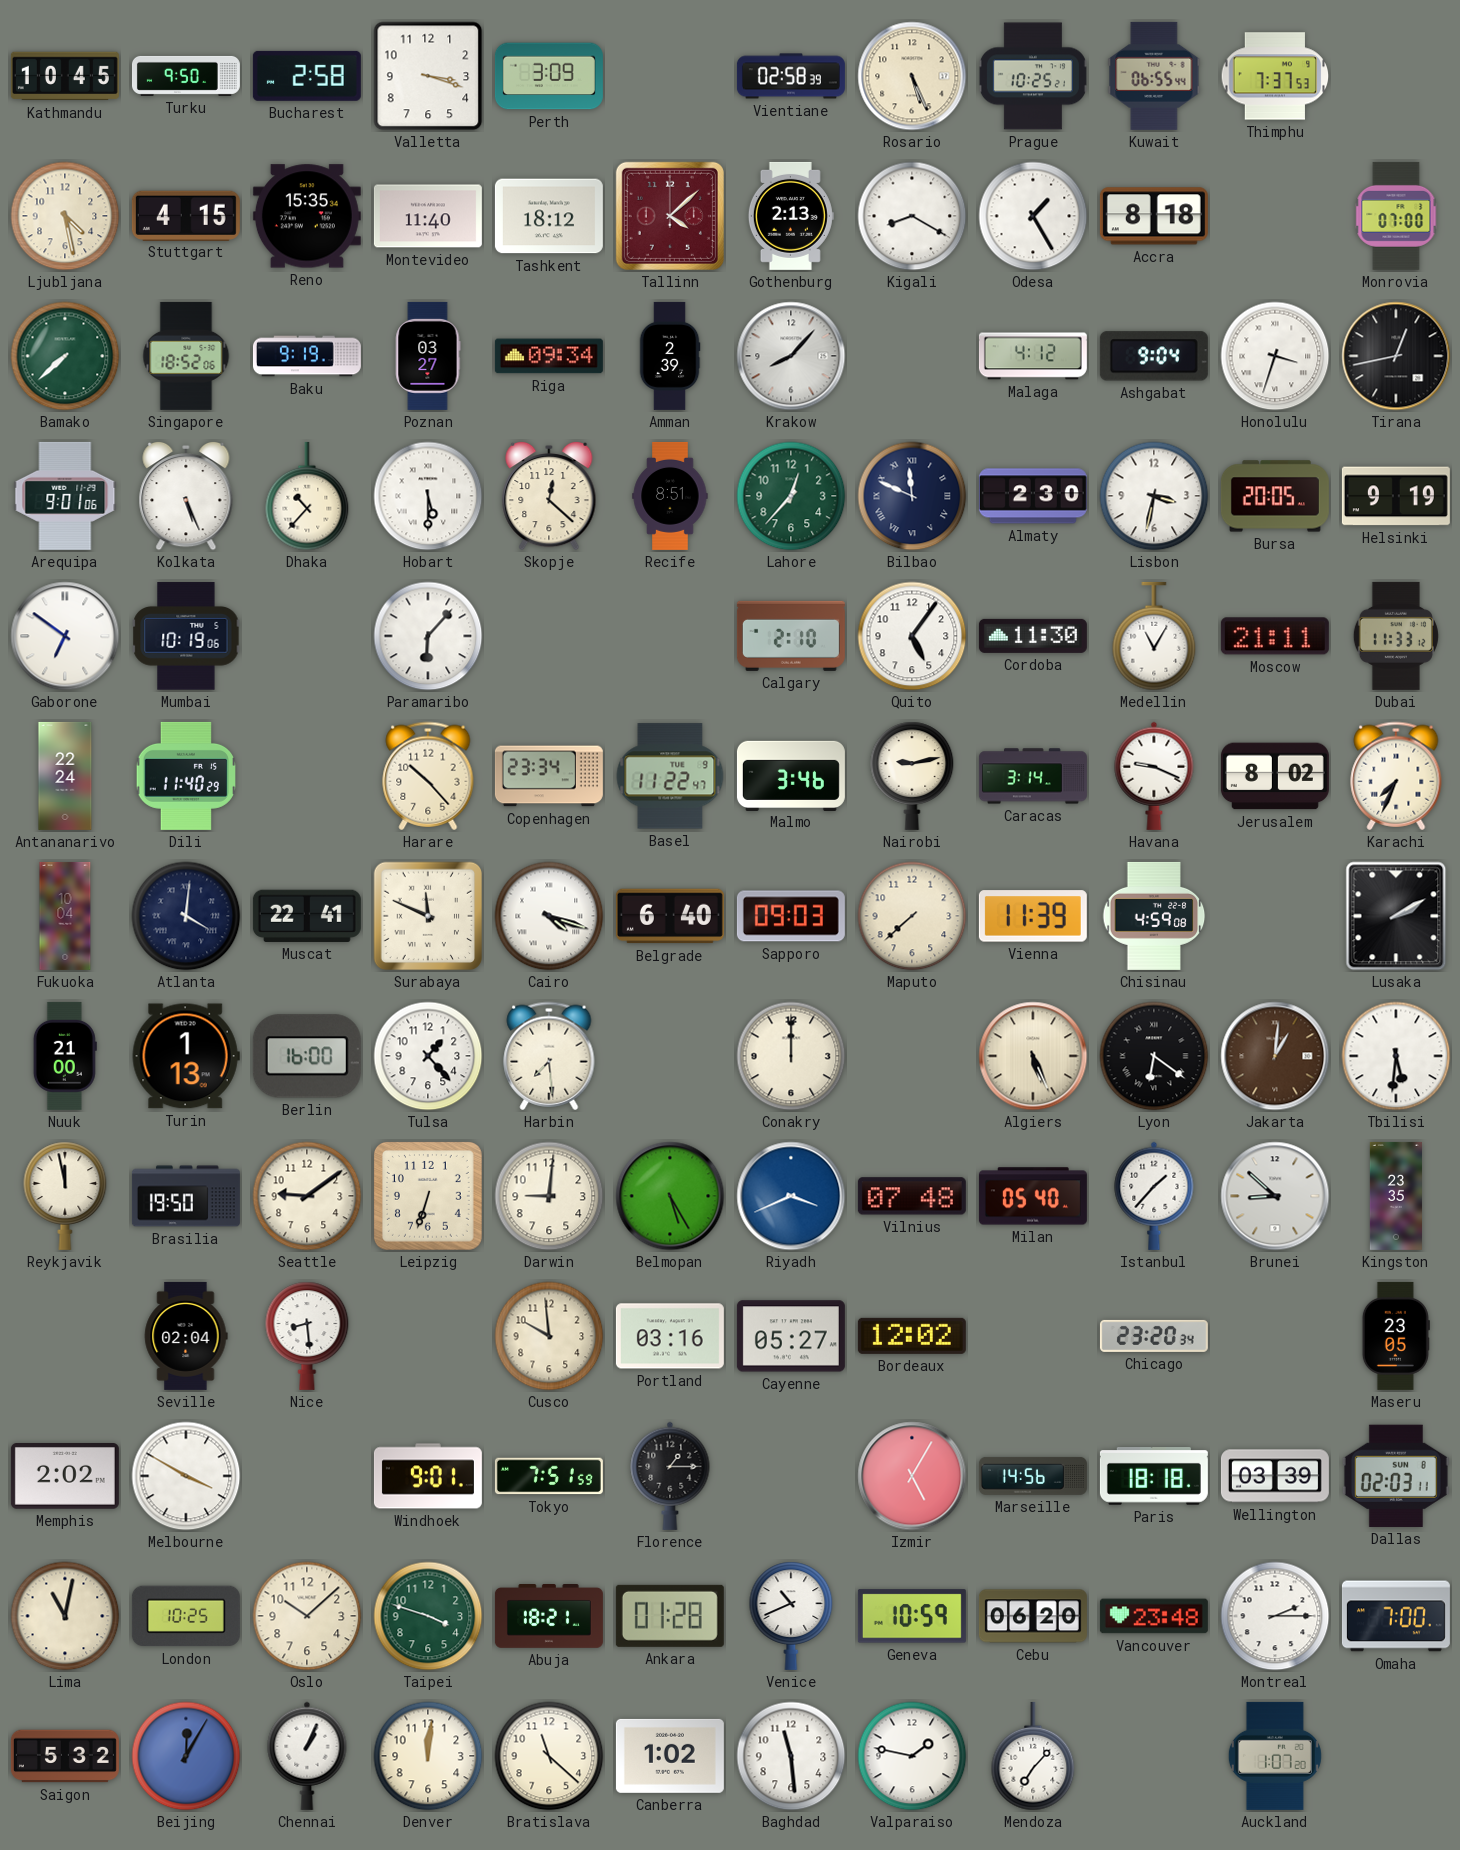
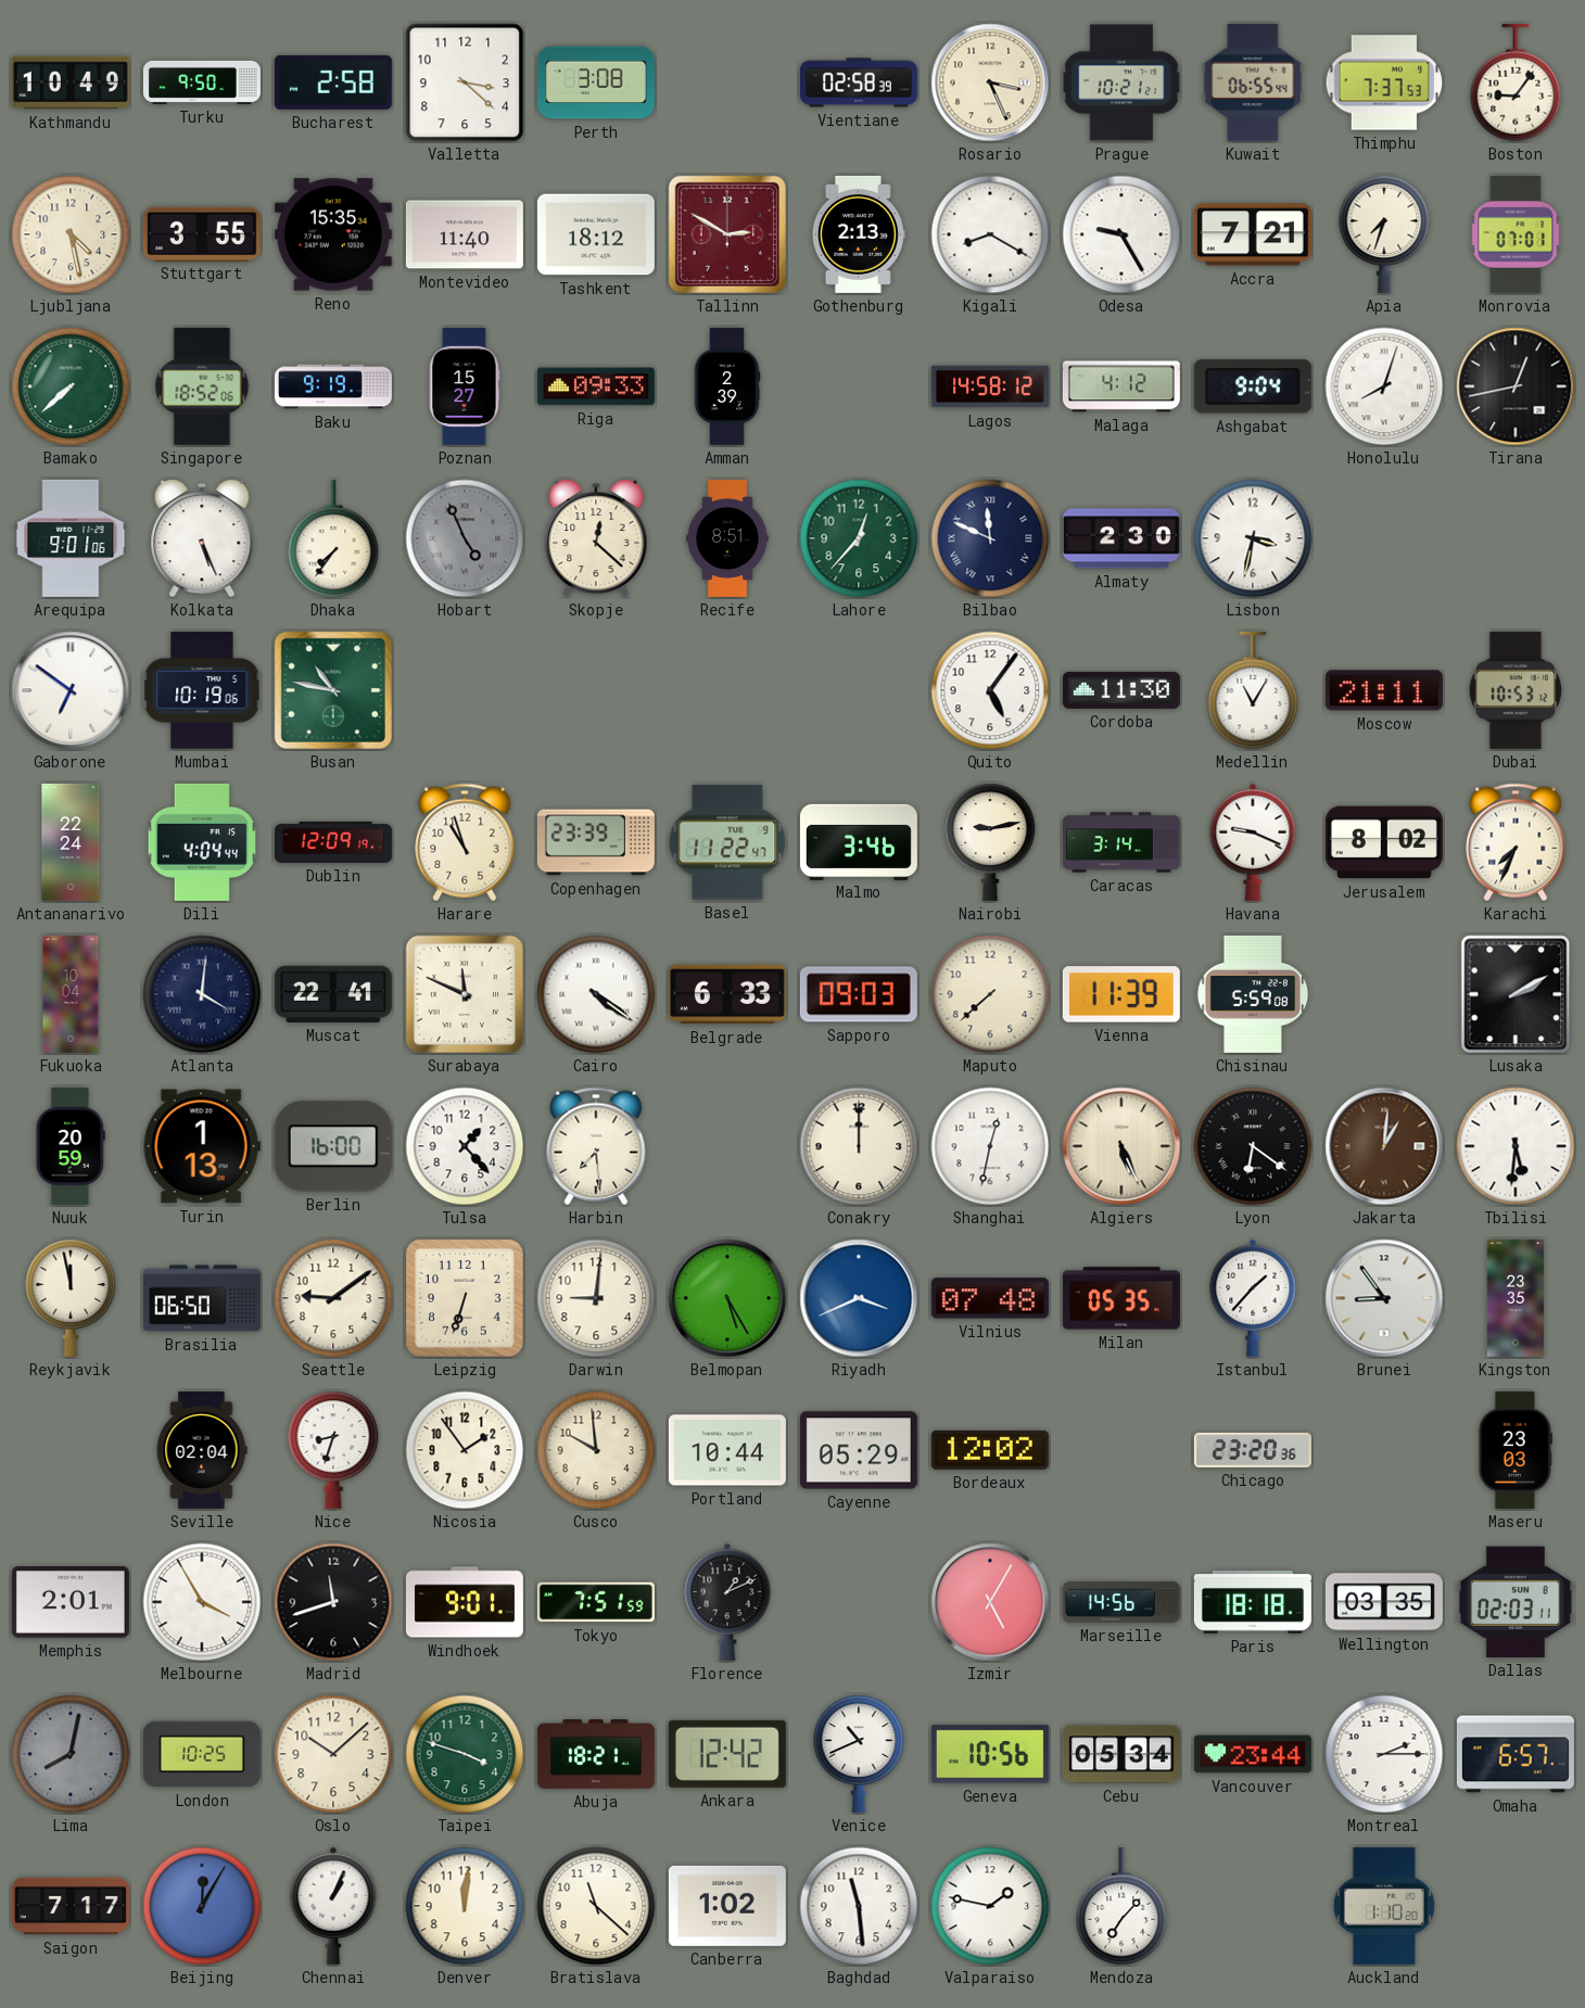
Kathmandu: 10:45 -> 10:49 (71, 82)
Valletta: 3:18 -> 3:22 (465, 82)
Perth: 3:09 -> 3:08 (596, 82)
Rosario: 5:26 -> 3:26 (990, 82)
Prague: 10:25 -> 10:21 (1121, 82)
Boston: none -> 9:06 (1516, 82)
Stuttgart: 4:15 -> 3:55 (202, 233)
Tallinn: 4:08 -> 2:50 (727, 234)
Odesa: 1:25 -> 9:25 (1121, 234)
Accra: 8:18 -> 7:21 (1253, 234)
Apia: none -> 7:33 (1384, 234)
Monrovia: 07:00 -> 07:01 (1516, 234)
Poznan: 03:27 -> 15:27 (465, 386)
Riga: 09:34 -> 09:33 (596, 386)
Krakow: 8:07 -> none (791, 356)
Lagos: none -> 14:58 (990, 386)
Honolulu: 3:33 -> 8:03 (1384, 386)
Dhaka: 10:37 -> 7:36 (333, 538)
Hobart: 5:30 -> 4:56 (465, 538)
Hobart dial: white -> grey (465, 538)
Bursa: 20:05 -> none (1275, 496)
Helsinki: 9:19 -> none (1396, 496)
Busan: none -> 10:47 (333, 690)
Paramaribo: 6:07 -> none (428, 636)
Calgary: 2:10 -> none (791, 636)
Dubai: 11:33 -> 10:53 (1516, 690)
Dili: 11:40 -> 4:04 (201, 842)
Dublin: none -> 12:09 (333, 842)
Harare: 10:23 -> 10:57 (465, 842)
Copenhagen: 23:34 -> 23:39 (596, 842)
Cairo: 4:18 -> 4:21 (596, 994)
Belgrade: 6:40 -> 6:33 (727, 994)
Chisinau: 4:59 -> 5:59 (1253, 994)
Nuuk: 21:00 -> 20:59 (71, 1146)
Shanghai: none -> 12:32 (990, 1146)
Brasilia: 19:50 -> 06:50 (202, 1298)
Milan: 05:40 -> 05:35 (1121, 1298)
Brunei: 8:52 -> 8:54 (1384, 1298)
Nice: 8:29 -> 8:33 (333, 1450)
Nicosia: none -> 1:54 (465, 1450)
Portland: 03:16 -> 10:44 (727, 1450)
Cayenne: 05:27 -> 05:29 (859, 1450)
Chicago: 23:20:34 -> 23:20:36 (1253, 1450)
Maseru: 23:05 -> 23:03 (1516, 1450)
Memphis: 2:02 -> 2:01 (71, 1603)
Melbourne: 3:50 -> 3:55 (202, 1602)
Madrid: none -> 11:42 (333, 1602)
Florence: 1:15 -> 1:11 (727, 1602)
Wellington: 03:39 -> 03:35 (1384, 1602)
Lima: 11:02 -> 8:02 (71, 1754)
Lima dial: cream -> grey (71, 1754)
Ankara: 01:28 -> 12:42 (727, 1754)
Geneva: 10:59 -> 10:56 (990, 1754)
Cebu: 06:20 -> 05:34 (1121, 1754)
Vancouver: 23:48 -> 23:44 (1253, 1754)
Omaha: 7:00 -> 6:57 (1516, 1754)
Saigon: 5:32 -> 7:17 (71, 1906)
Auckland: 1:07 -> 1:10 (1384, 1906)
